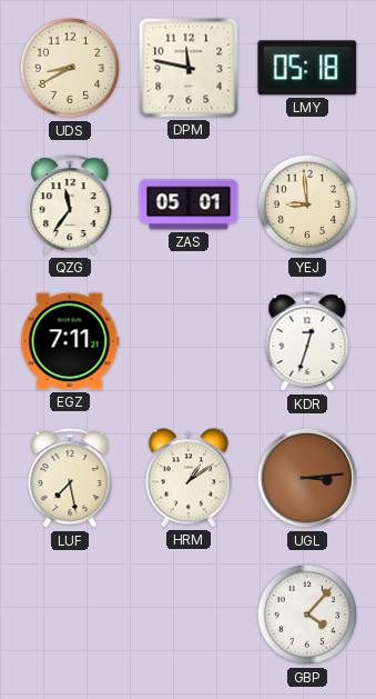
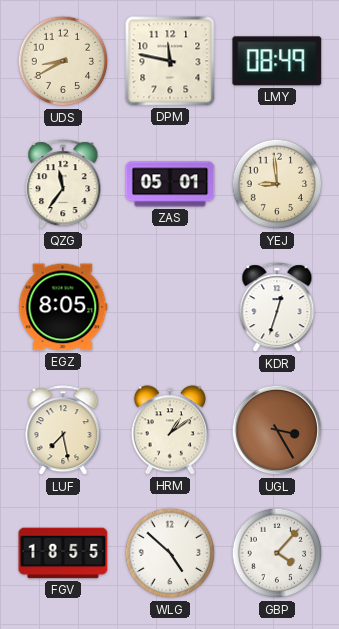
LMY: 05:18 -> 08:49 (277, 61)
EGZ: 7:11 -> 8:05 (63, 307)
UGL: 3:14 -> 3:25 (277, 430)
FGV: none -> 18:55 (63, 553)
WLG: none -> 4:52 (170, 553)
